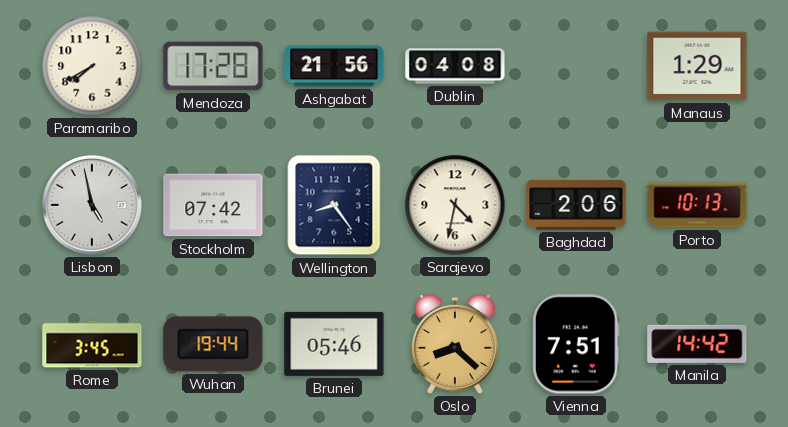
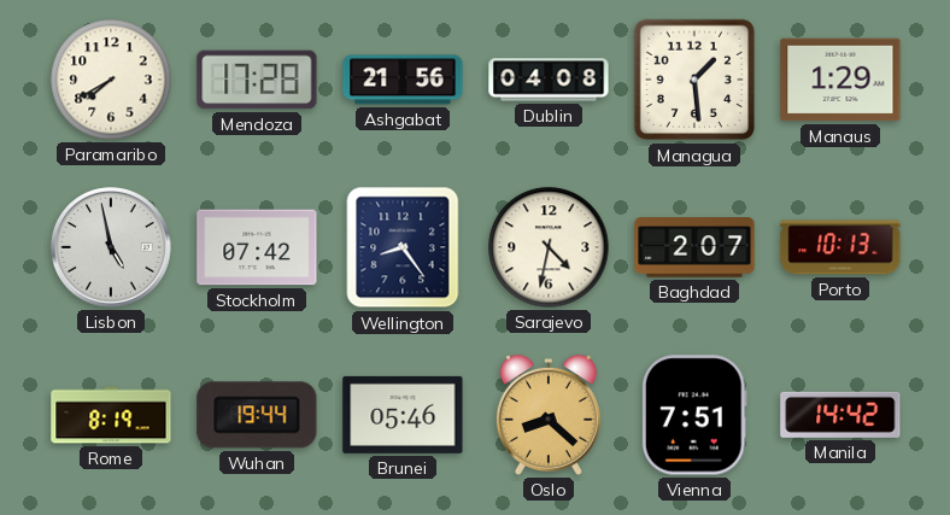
Managua: none -> 1:29 (694, 80)
Baghdad: 2:06 -> 2:07 (694, 247)
Rome: 3:45 -> 8:19 (111, 415)
